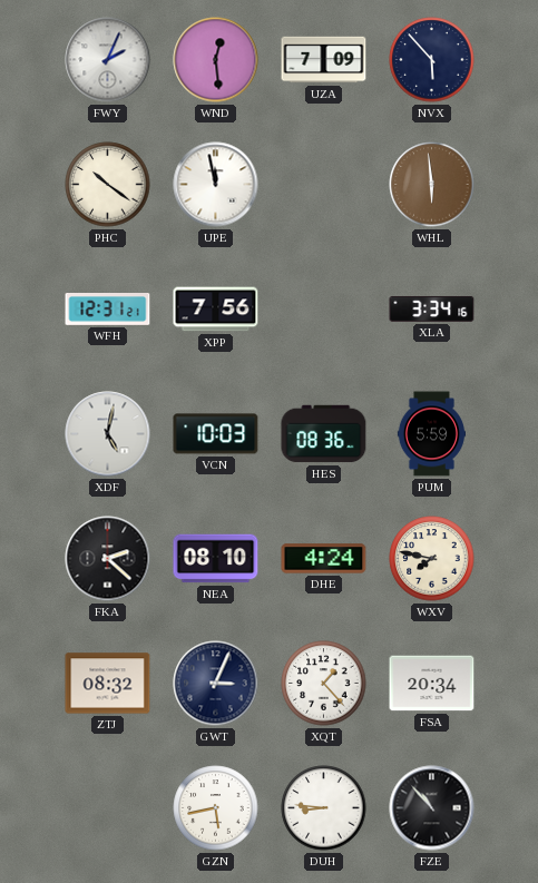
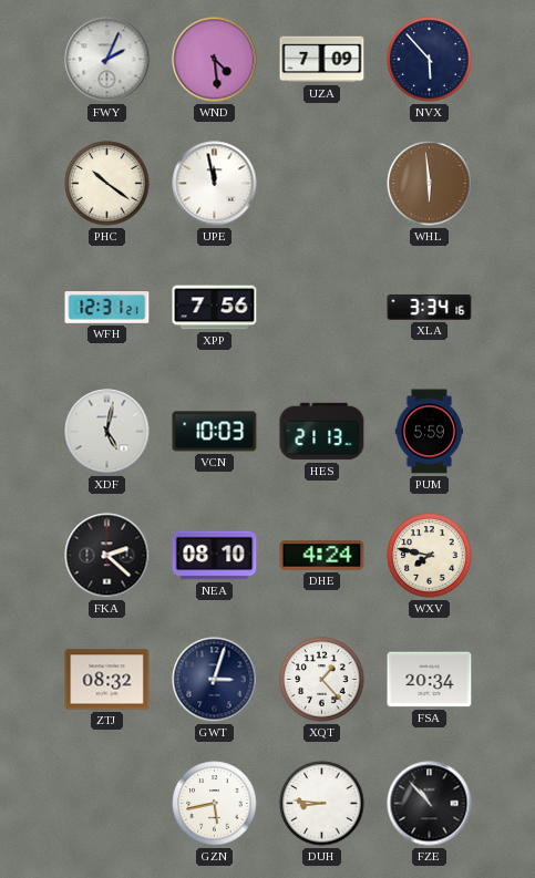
WND: 12:29 -> 4:29 (215, 60)
HES: 08:36 -> 21:13 (322, 432)
GWT: 3:04 -> 3:03 (215, 680)
